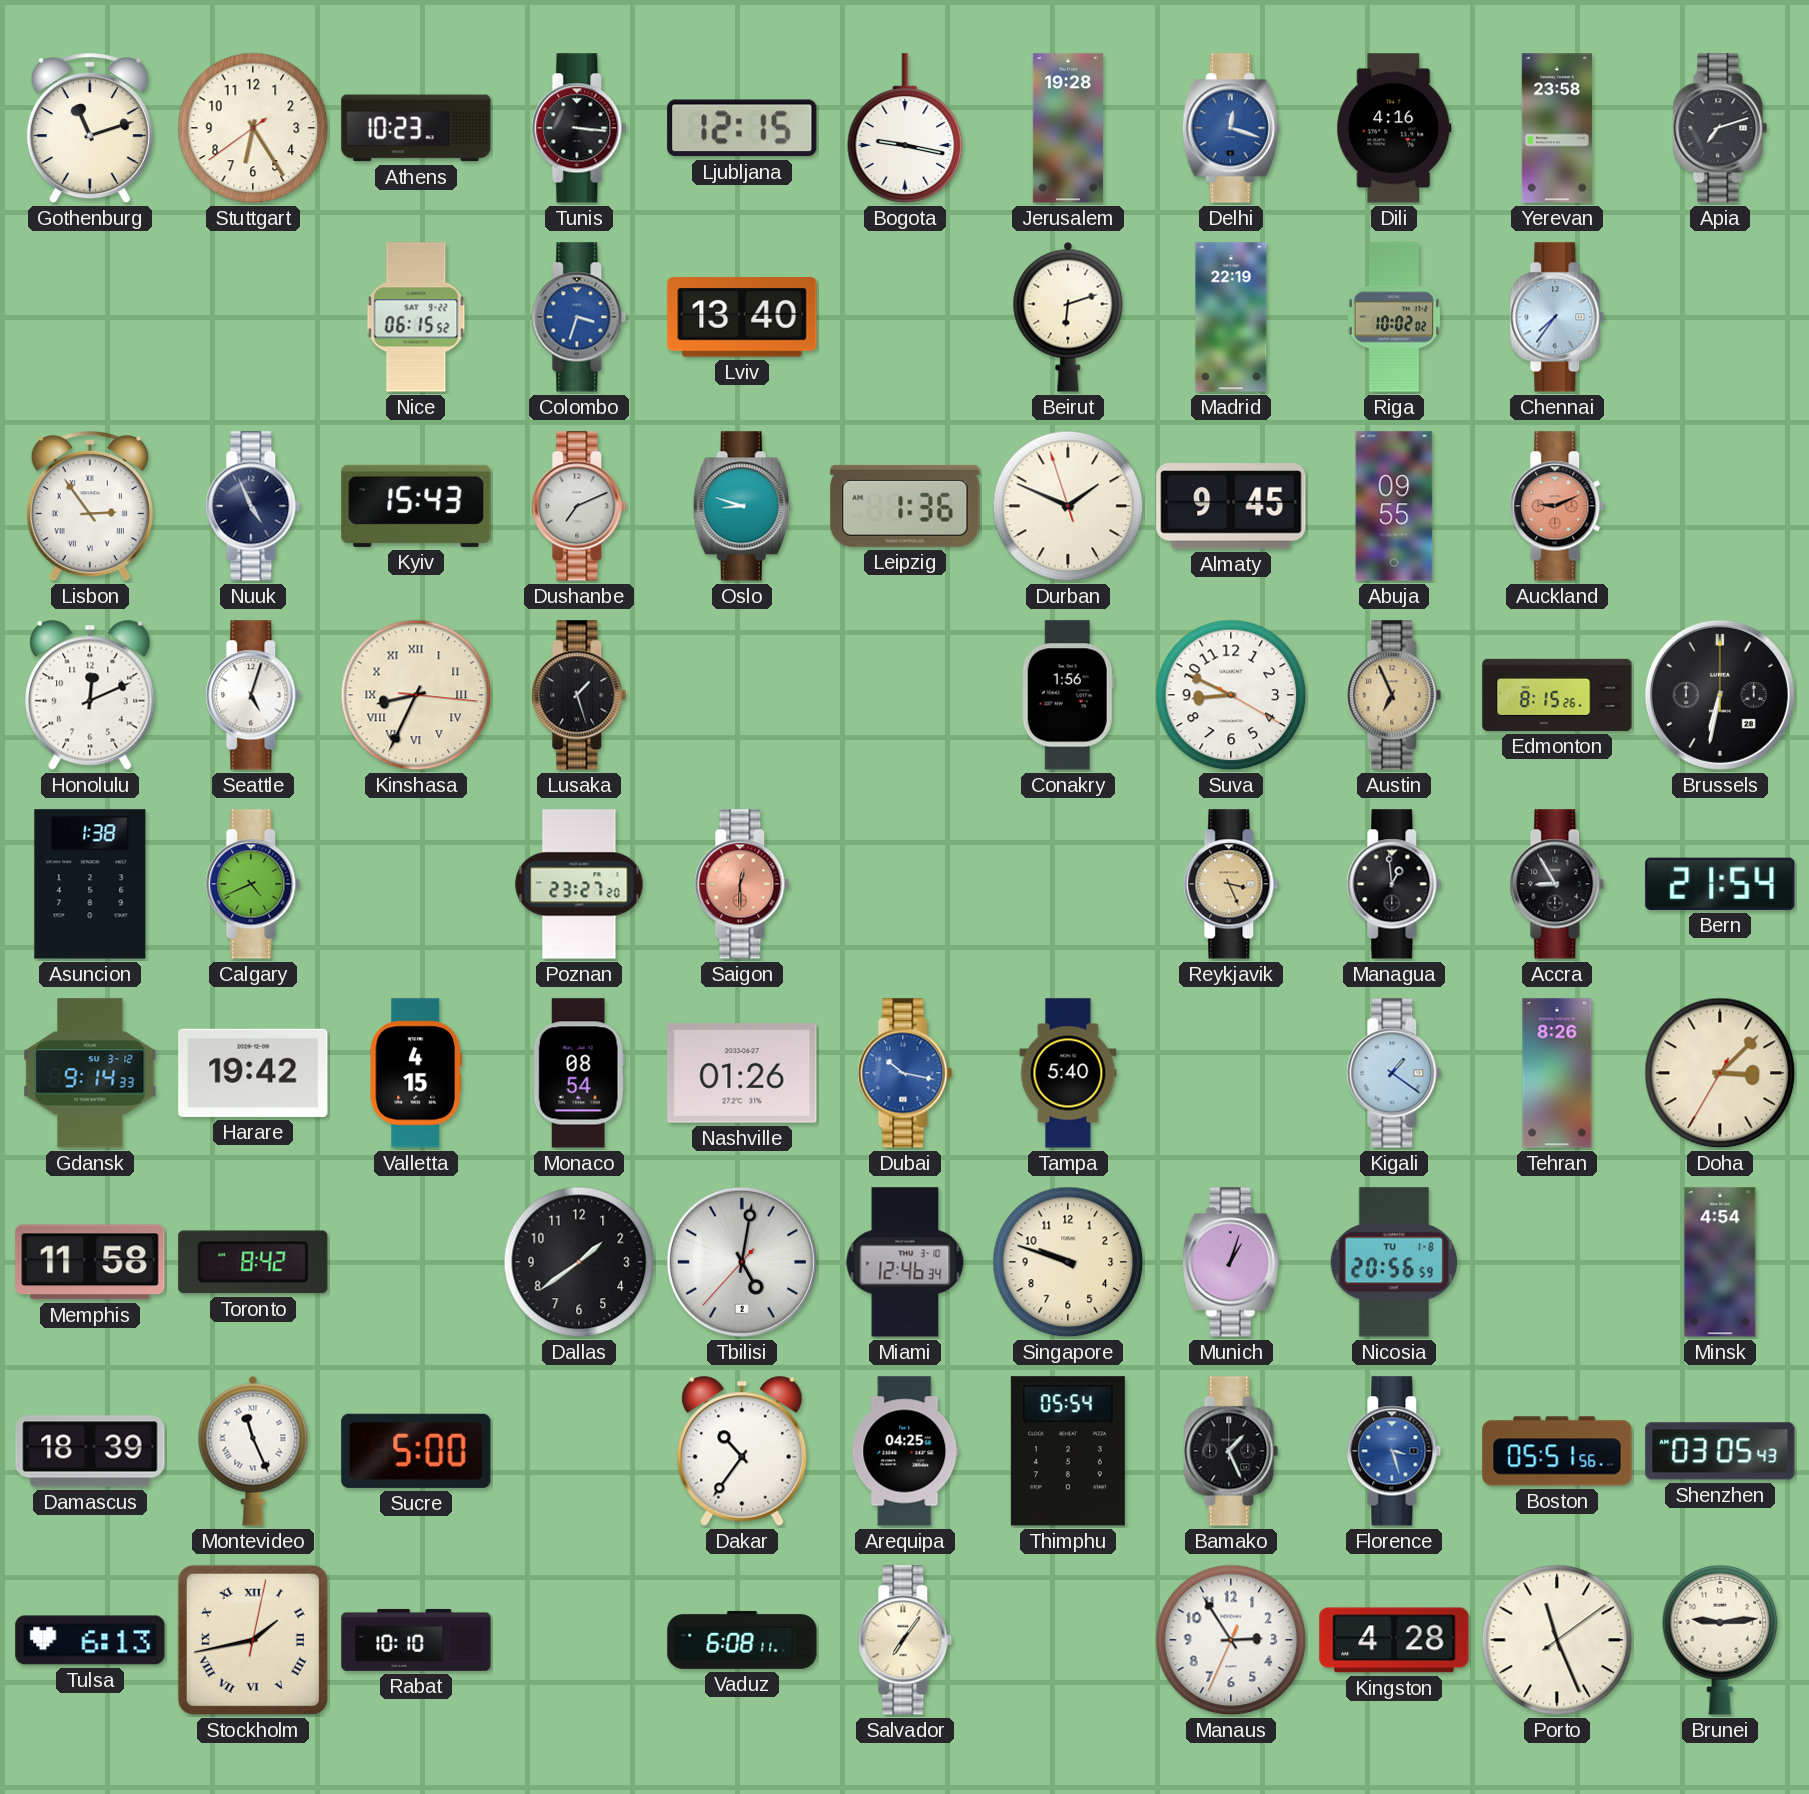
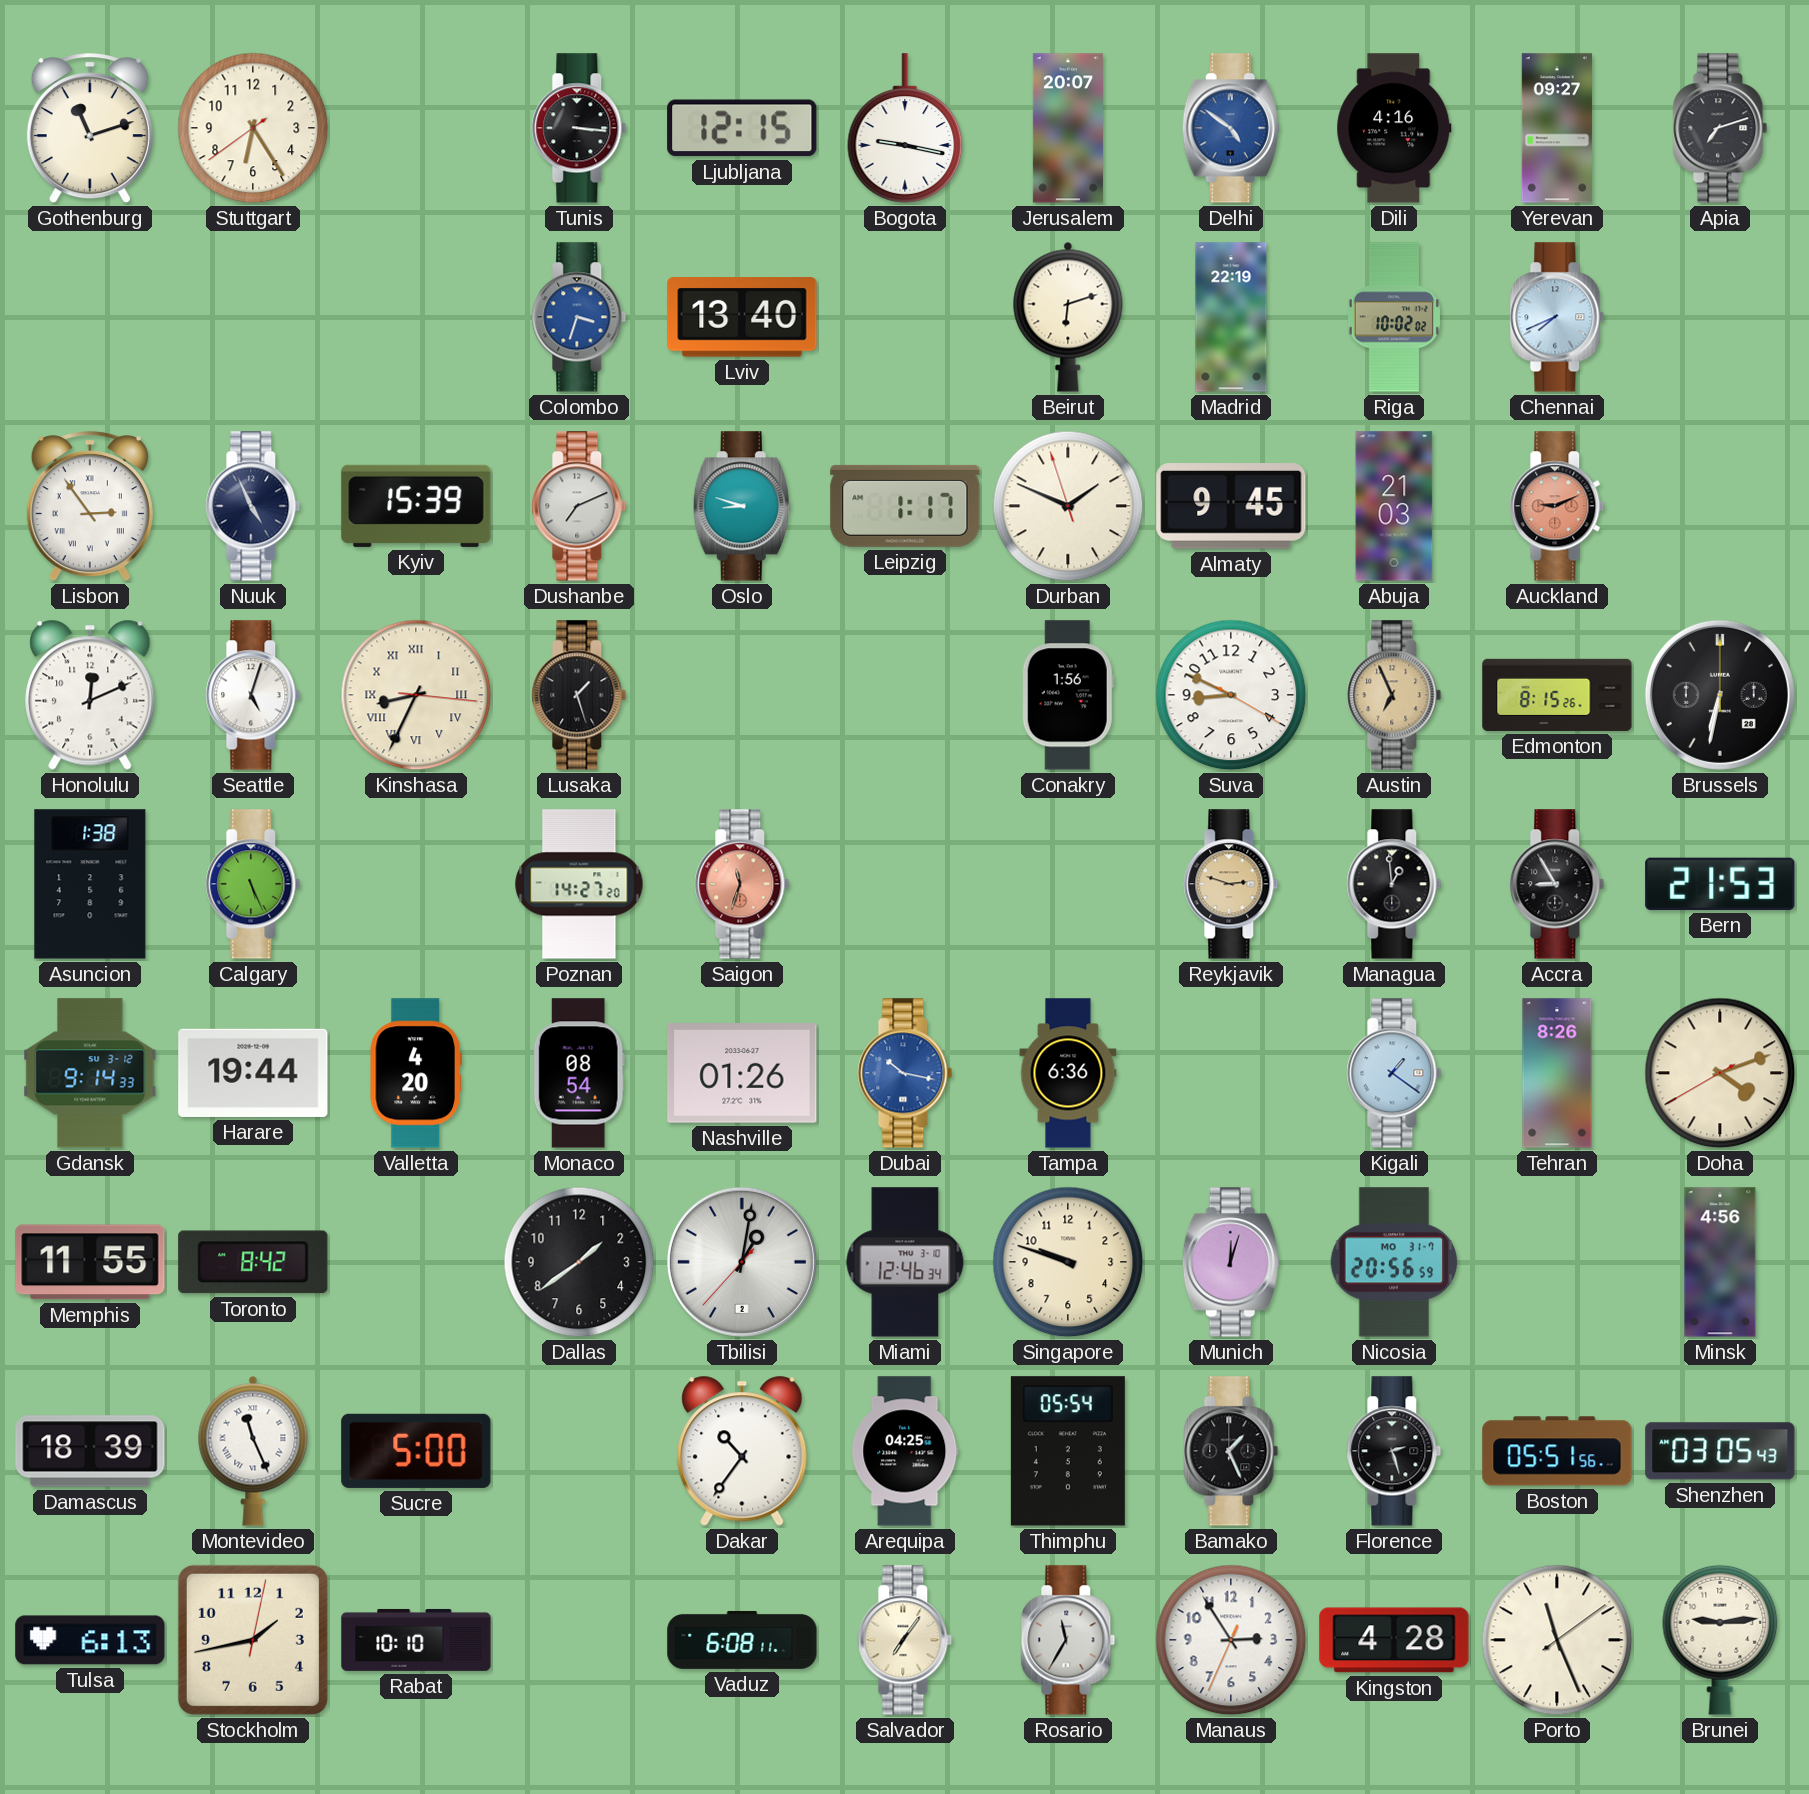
Athens: 10:23 -> none (416, 128)
Jerusalem: 19:28 -> 20:07 (1068, 128)
Delhi: 12:18 -> 4:51 (1231, 128)
Yerevan: 23:58 -> 09:27 (1557, 128)
Nice: 06:15 -> none (416, 317)
Chennai: 7:36 -> 7:41 (1557, 317)
Kyiv: 15:43 -> 15:39 (416, 506)
Leipzig: 1:36 -> 1:17 (905, 506)
Abuja: 09:55 -> 21:03 (1394, 506)
Calgary: 4:41 -> 5:26 (253, 884)
Poznan: 23:27 -> 14:27 (579, 884)
Saigon: 12:30 -> 11:33 (742, 884)
Reykjavik: 3:26 -> 2:48 (1231, 884)
Bern: 21:54 -> 21:53 (1720, 884)
Harare: 19:42 -> 19:44 (253, 1073)
Valletta: 4:15 -> 4:20 (416, 1073)
Tampa: 5:40 -> 6:36 (1068, 1073)
Doha: 3:07 -> 4:11 (1720, 1073)
Memphis: 11:58 -> 11:55 (90, 1262)
Tbilisi: 5:01 -> 1:01 (742, 1262)
Munich: 1:03 -> 12:03 (1231, 1262)
Nicosia date: TU 1-8 -> MO 31-7 (1394, 1262)
Minsk: 4:54 -> 4:56 (1720, 1262)
Florence: 3:27 -> 2:27 (1394, 1451)
Florence dial: blue -> black (1394, 1451)
Stockholm numerals: Roman -> Arabic (253, 1640)
Rosario: none -> 11:35 (1068, 1640)
